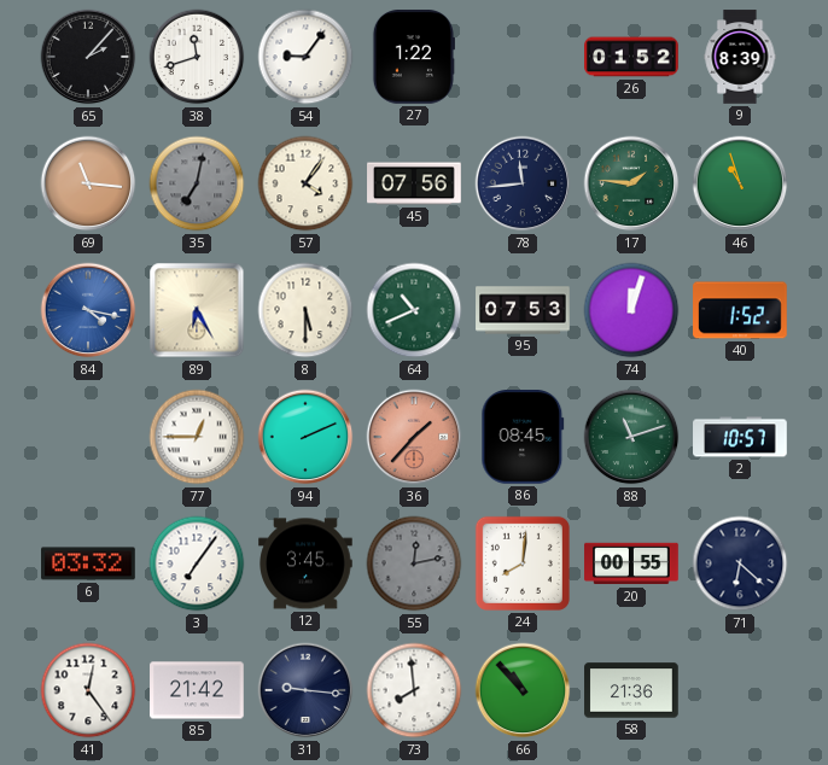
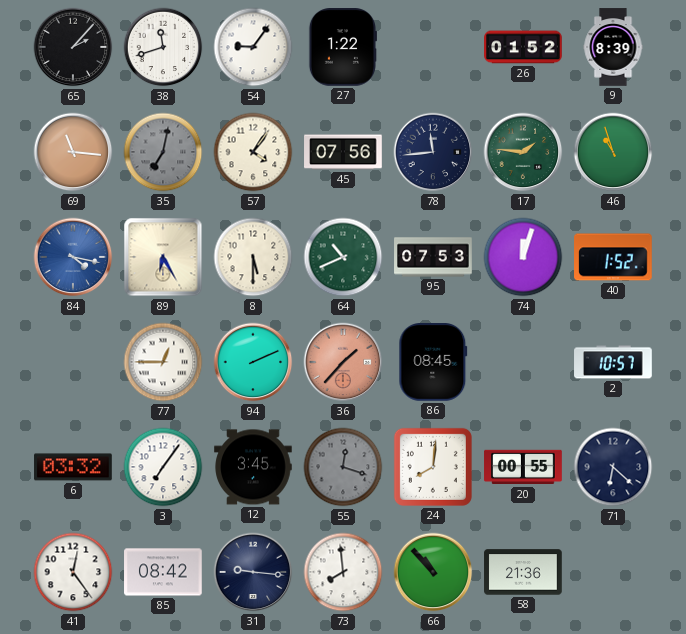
88: 11:12 -> none (631, 437)
55: 12:13 -> 12:18 (343, 467)
85: 21:42 -> 08:42 (163, 572)
